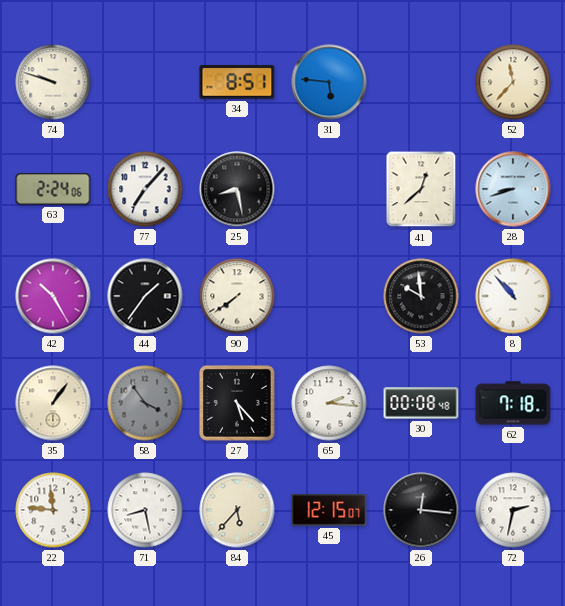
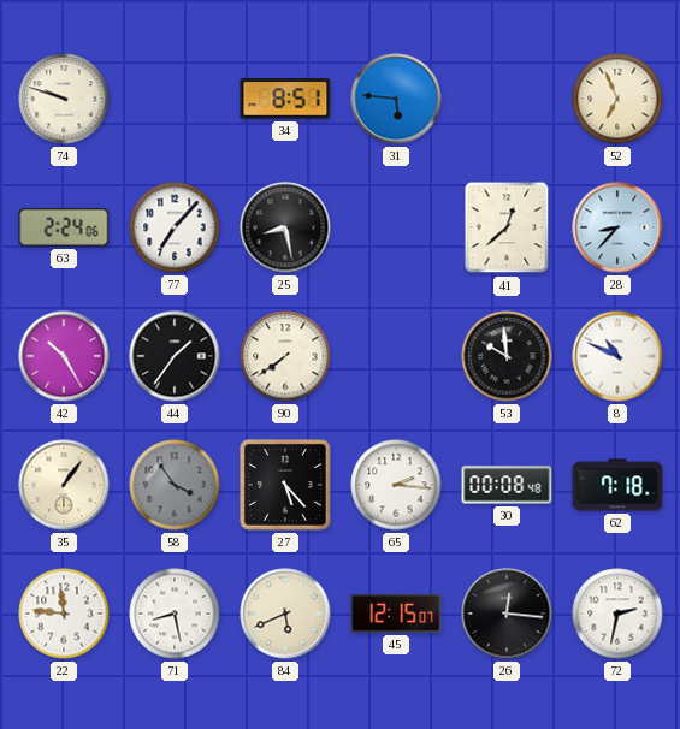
52: 11:37 -> 6:56 (617, 99)
28: 8:42 -> 8:37 (617, 227)
8: 10:53 -> 10:49 (617, 356)
84: 5:37 -> 5:41 (285, 614)
